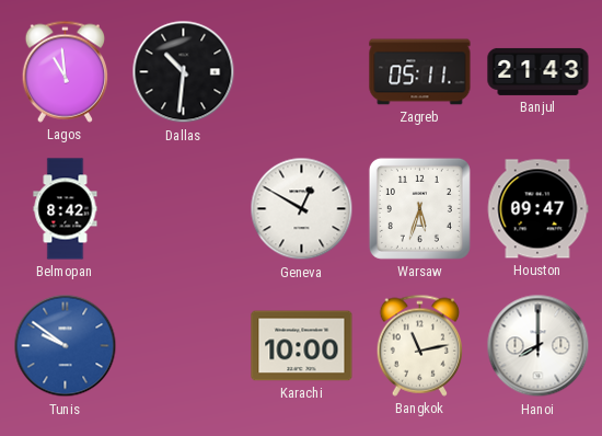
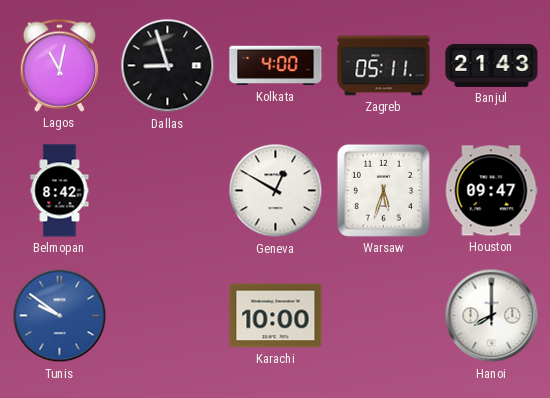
Lagos: 10:59 -> 11:02 (59, 65)
Dallas: 10:31 -> 8:57 (168, 66)
Kolkata: none -> 4:00 (276, 66)
Bangkok: 11:13 -> none (419, 345)
